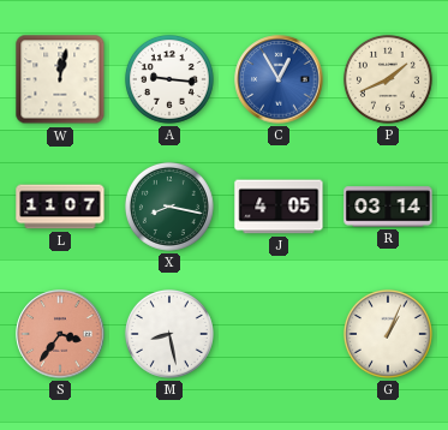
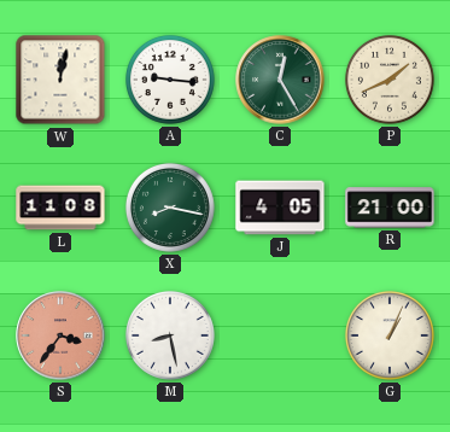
C: 12:55 -> 12:25 (280, 80)
C dial: blue -> green (280, 80)
L: 11:07 -> 11:08 (60, 208)
R: 03:14 -> 21:00 (390, 208)
